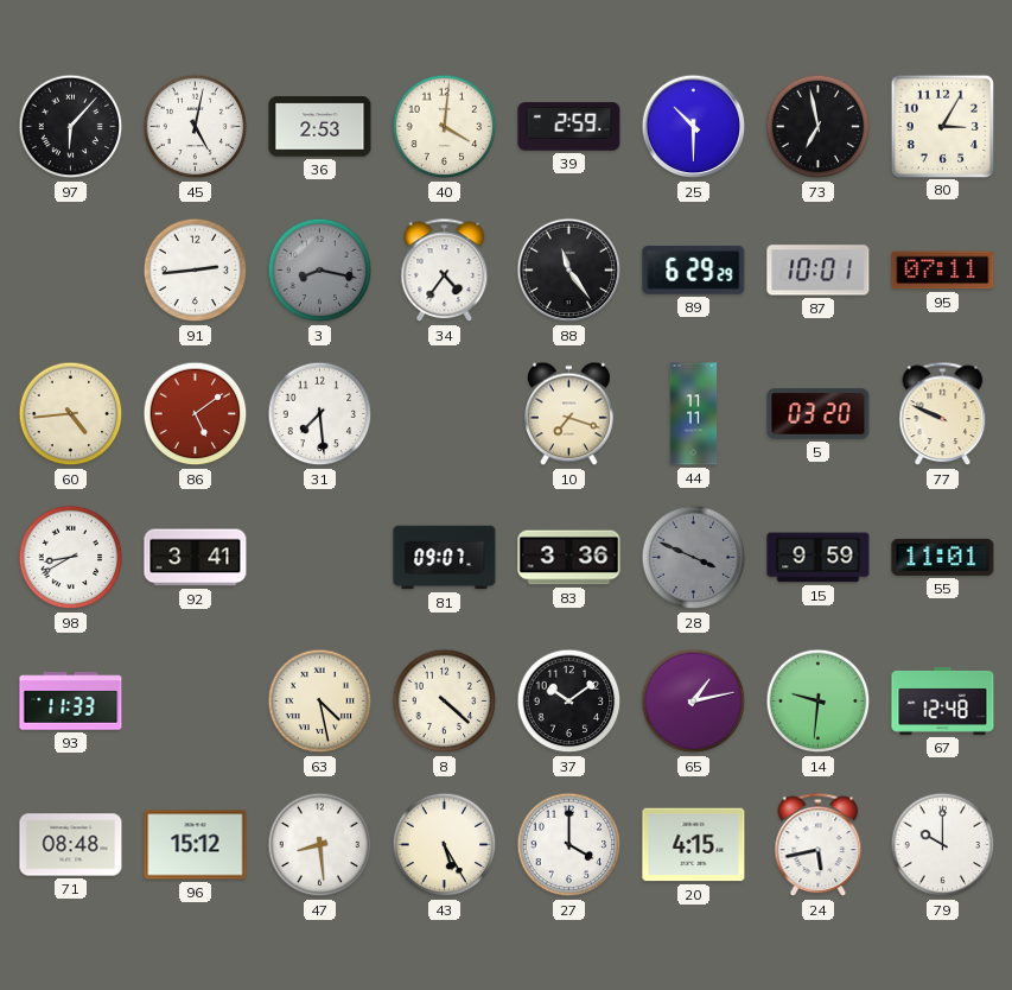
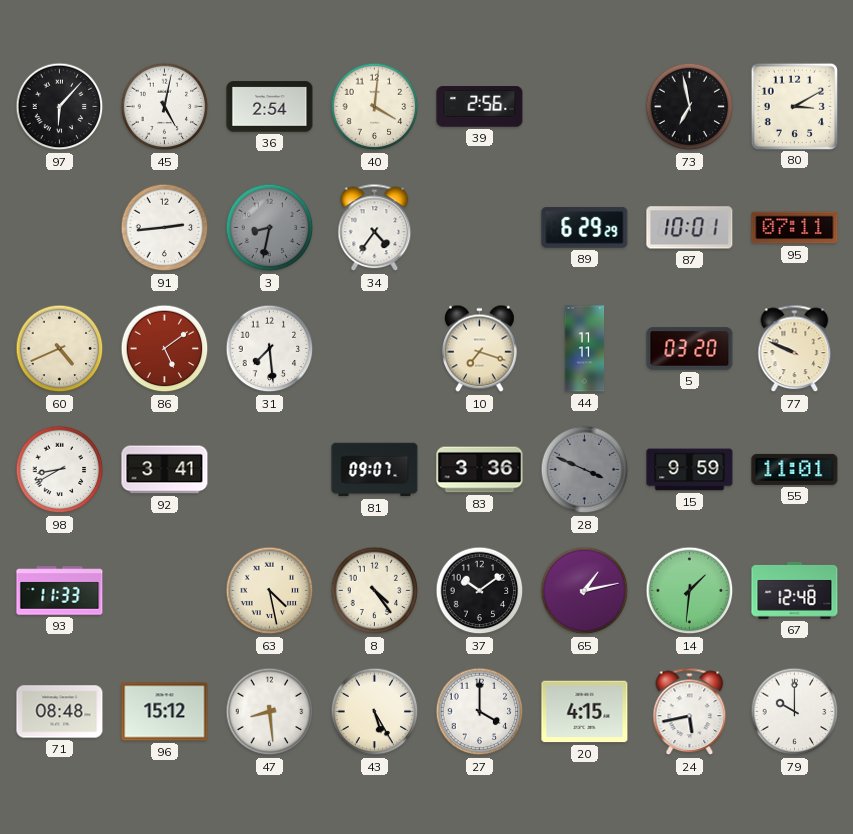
36: 2:53 -> 2:54 (270, 107)
39: 2:59 -> 2:56 (480, 107)
25: 10:30 -> none (694, 127)
80: 3:05 -> 3:10 (794, 106)
3: 8:17 -> 8:32 (270, 228)
88: 11:24 -> none (569, 271)
60: 4:44 -> 4:41 (60, 349)
8: 4:22 -> 4:24 (375, 591)
14: 9:31 -> 1:31 (690, 591)
